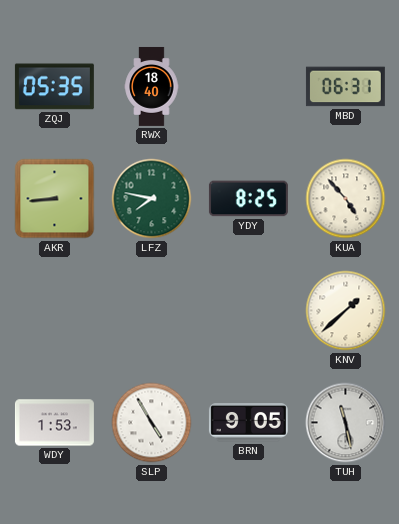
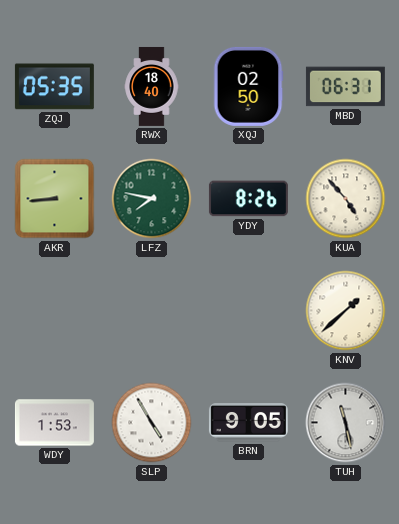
XQJ: none -> 02:50 (248, 86)
YDY: 8:25 -> 8:26 (248, 199)
